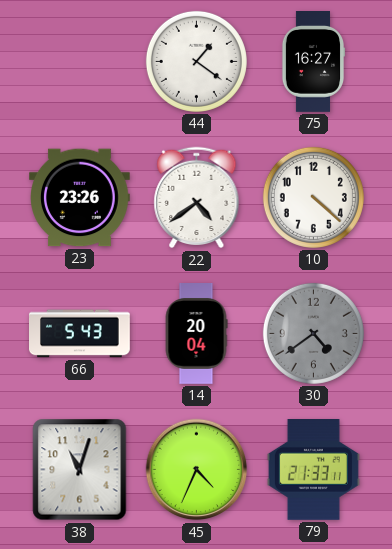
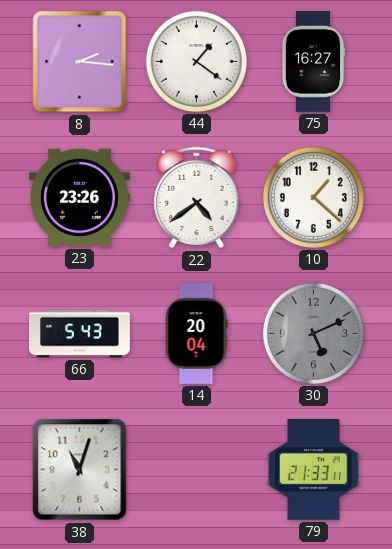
8: none -> 2:16 (80, 62)
10: 4:22 -> 1:22 (313, 197)
30: 4:39 -> 5:11 (313, 333)
45: 4:34 -> none (197, 470)
